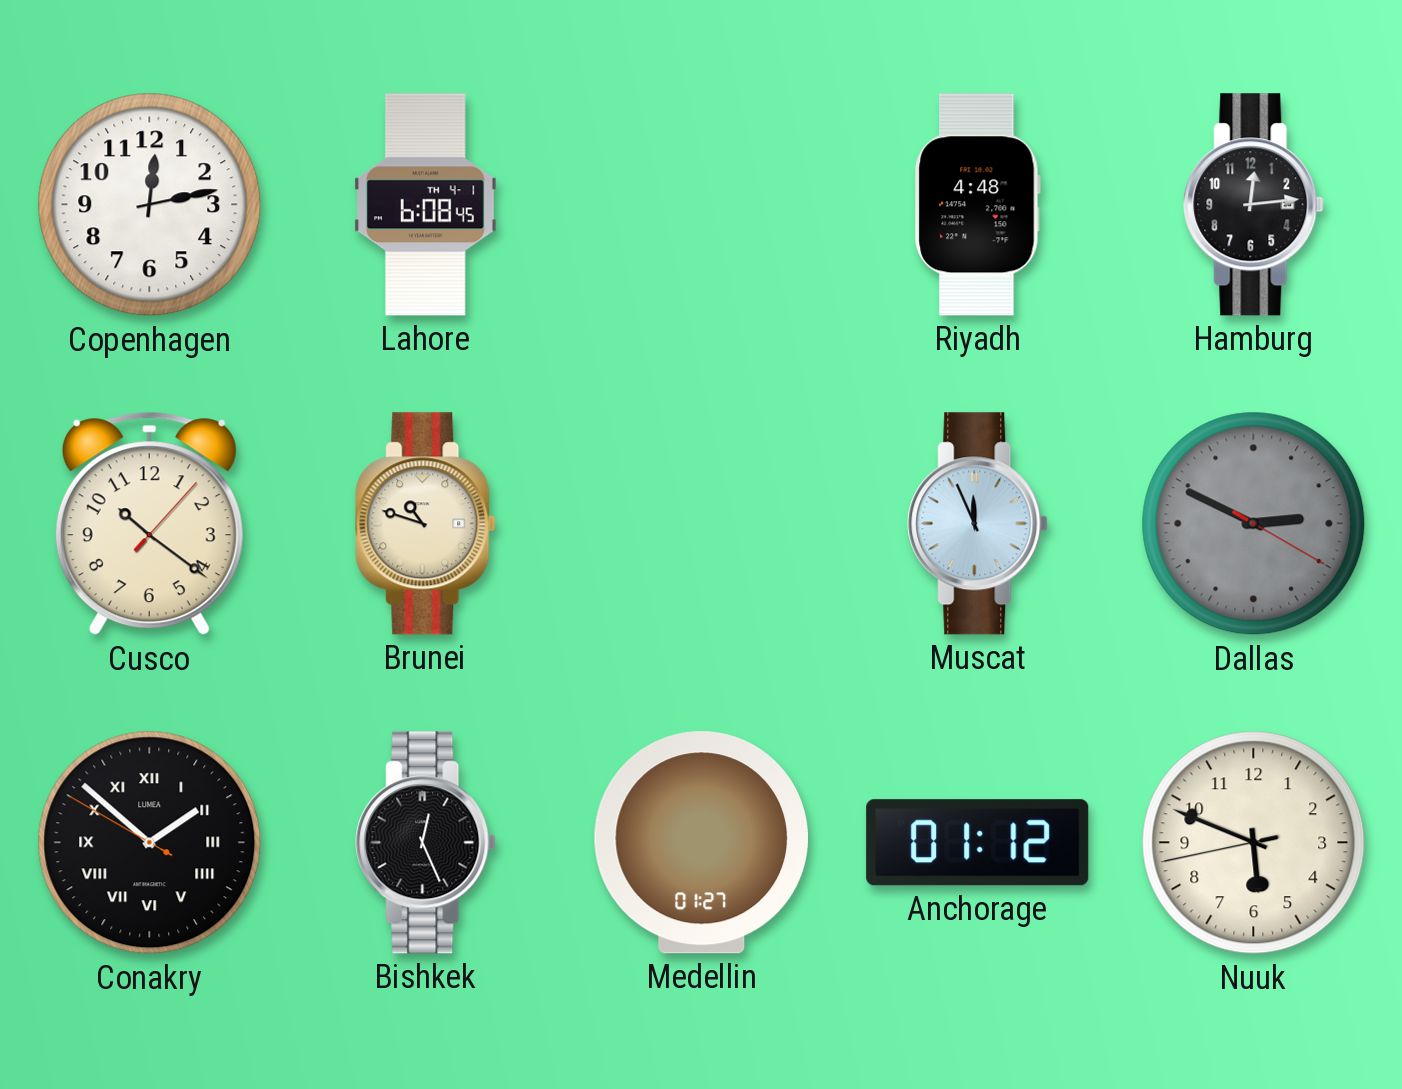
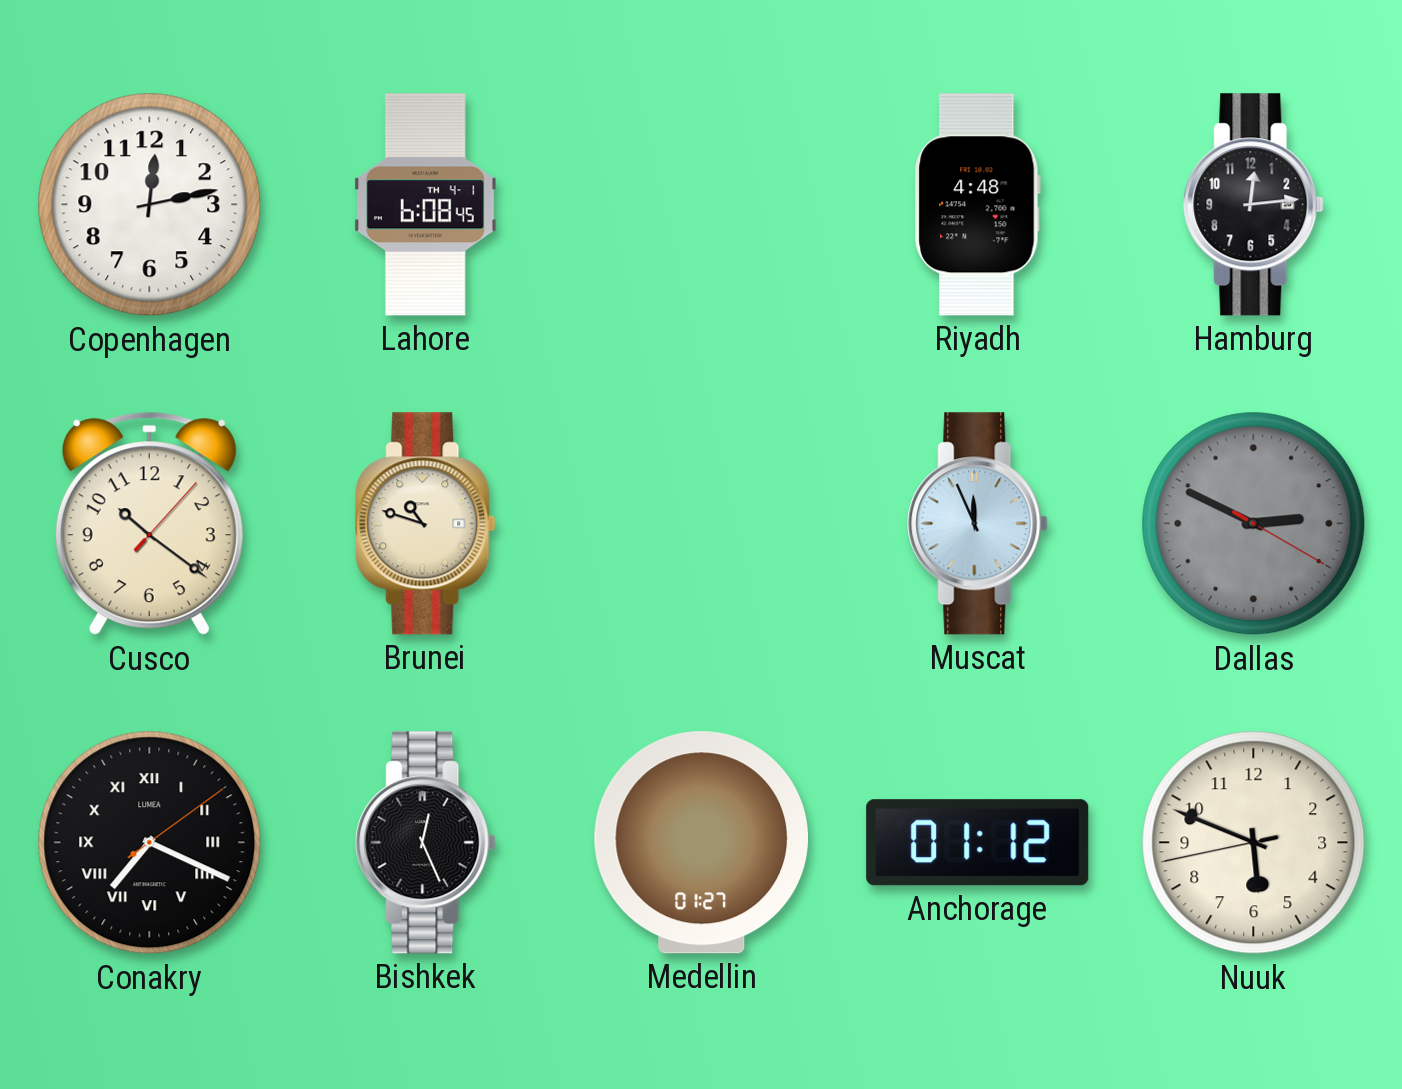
Conakry: 1:51 -> 7:19 (150, 843)
